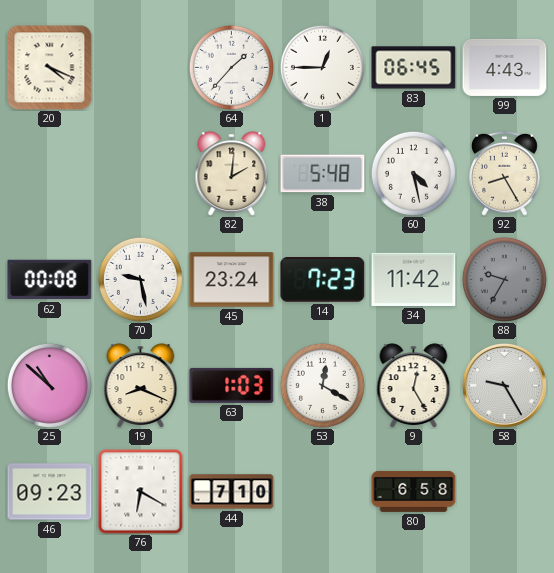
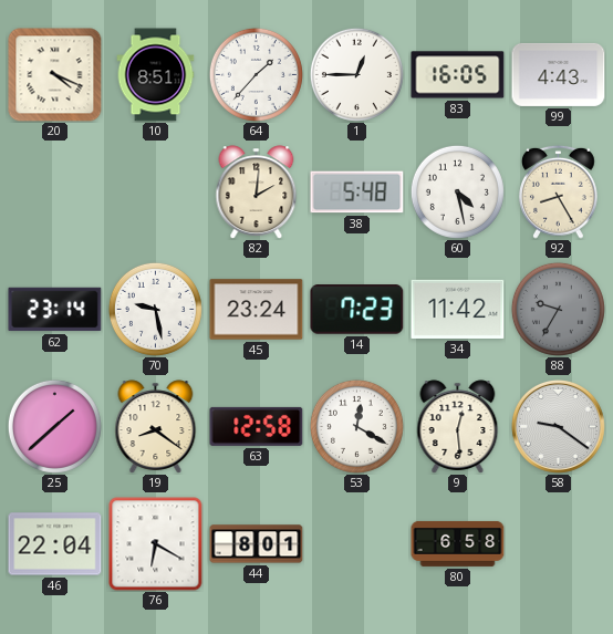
10: none -> 8:51 (156, 75)
83: 06:45 -> 16:05 (458, 75)
62: 00:08 -> 23:14 (55, 310)
25: 10:52 -> 1:38 (54, 426)
19: 8:19 -> 8:21 (156, 427)
63: 1:03 -> 12:58 (257, 426)
9: 12:25 -> 12:29 (458, 427)
58: 9:25 -> 9:21 (558, 426)
46: 09:23 -> 22:04 (55, 544)
44: 7:10 -> 8:01 (257, 544)
